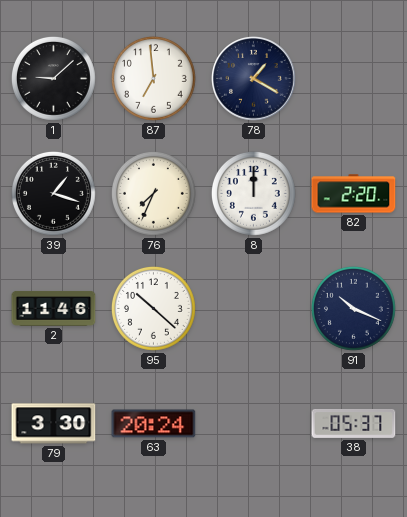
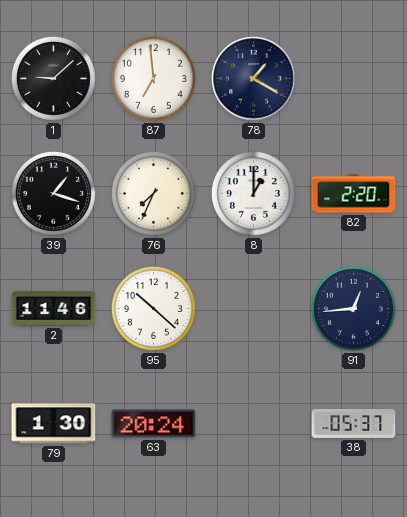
8: 12:00 -> 1:00 (253, 193)
91: 10:19 -> 12:44 (353, 308)
79: 3:30 -> 1:30 (54, 424)
